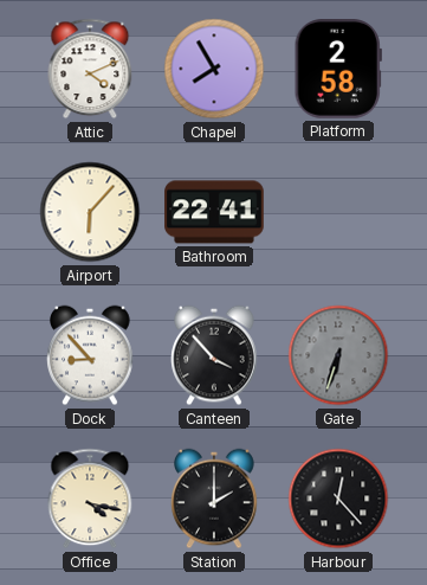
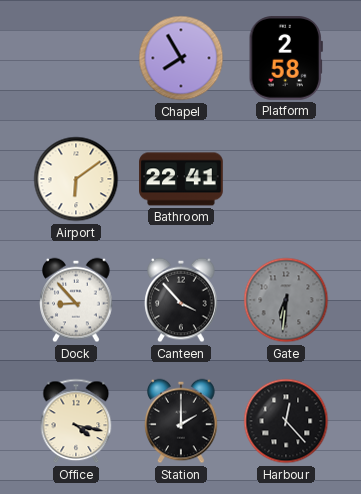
Attic: 4:11 -> none (90, 69)
Airport: 6:07 -> 6:09 (76, 179)
Gate: 6:33 -> 6:31 (286, 300)
